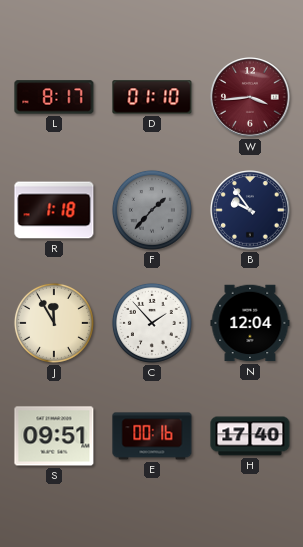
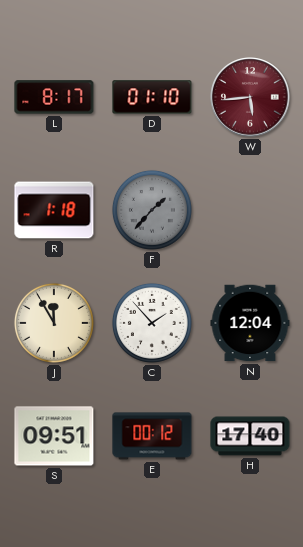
W: 3:44 -> 5:44 (250, 97)
B: 9:54 -> none (250, 210)
E: 00:16 -> 00:12 (152, 436)
